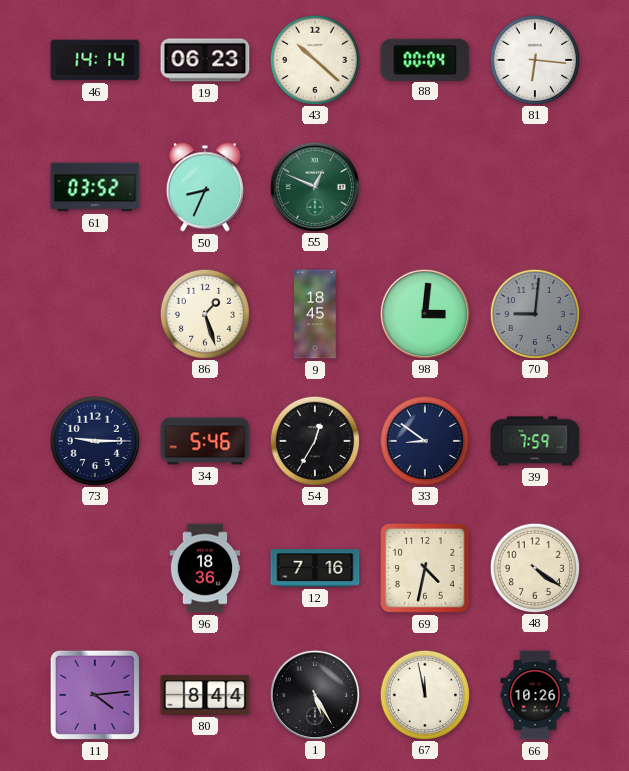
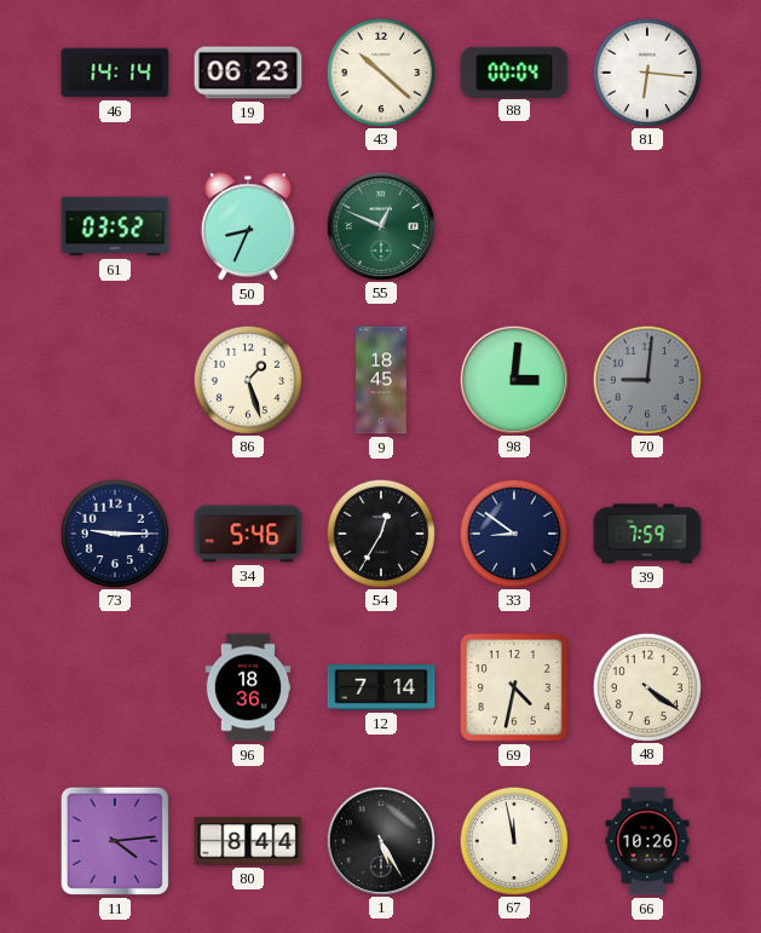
12: 7:16 -> 7:14 (381, 687)
